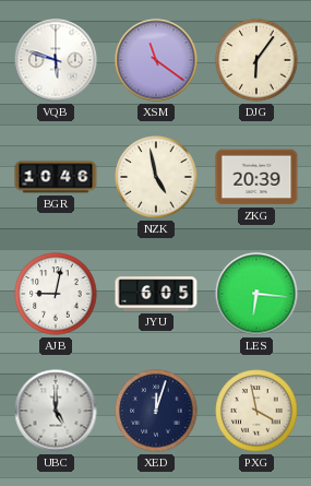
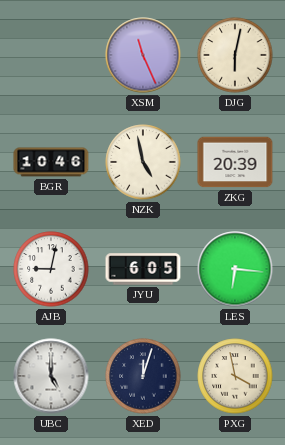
VQB: 5:48 -> none (56, 60)
XSM: 11:21 -> 11:26 (143, 55)
DJG: 6:06 -> 6:02 (235, 55)
